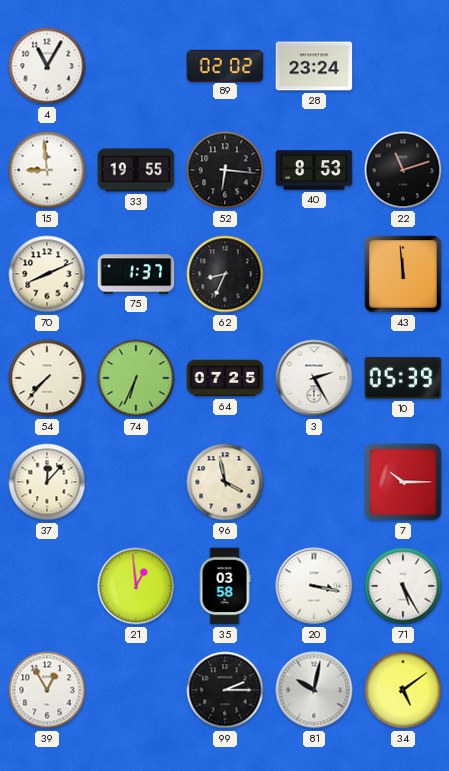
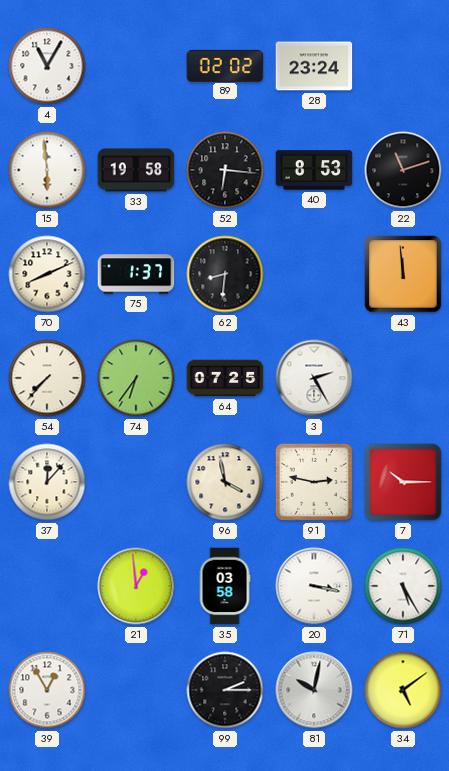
15: 8:59 -> 5:59 (47, 170)
33: 19:55 -> 19:58 (136, 170)
62: 8:34 -> 8:31 (225, 274)
74: 6:34 -> 6:36 (136, 378)
10: 05:39 -> none (403, 378)
91: none -> 2:47 (314, 482)
